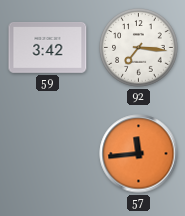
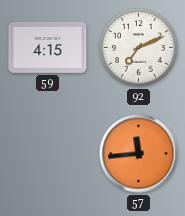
59: 3:42 -> 4:15 (48, 47)
92: 7:16 -> 7:11 (139, 48)
